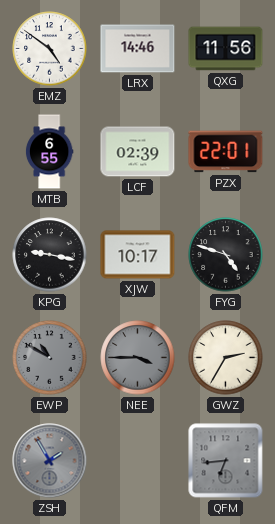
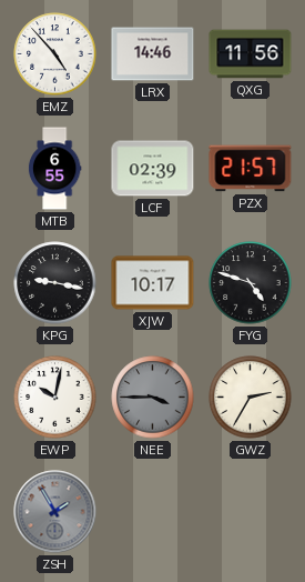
EMZ: 4:51 -> 4:53 (55, 54)
PZX: 22:01 -> 21:57 (251, 169)
EWP: 10:50 -> 10:02 (55, 398)
EWP dial: grey -> white (55, 398)
QFM: 6:44 -> none (226, 461)
